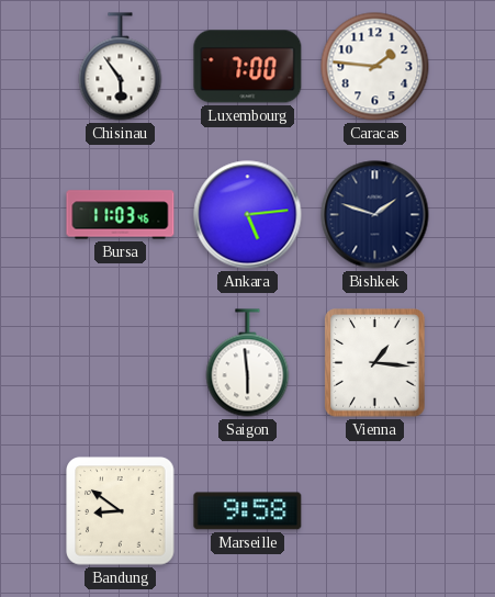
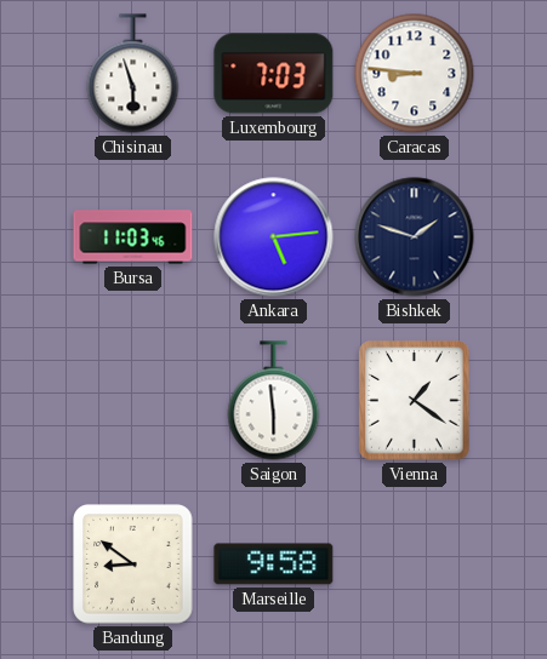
Chisinau: 5:54 -> 5:57 (133, 74)
Luxembourg: 7:00 -> 7:03 (274, 74)
Caracas: 1:46 -> 8:46 (415, 74)
Vienna: 1:16 -> 1:21 (415, 401)
